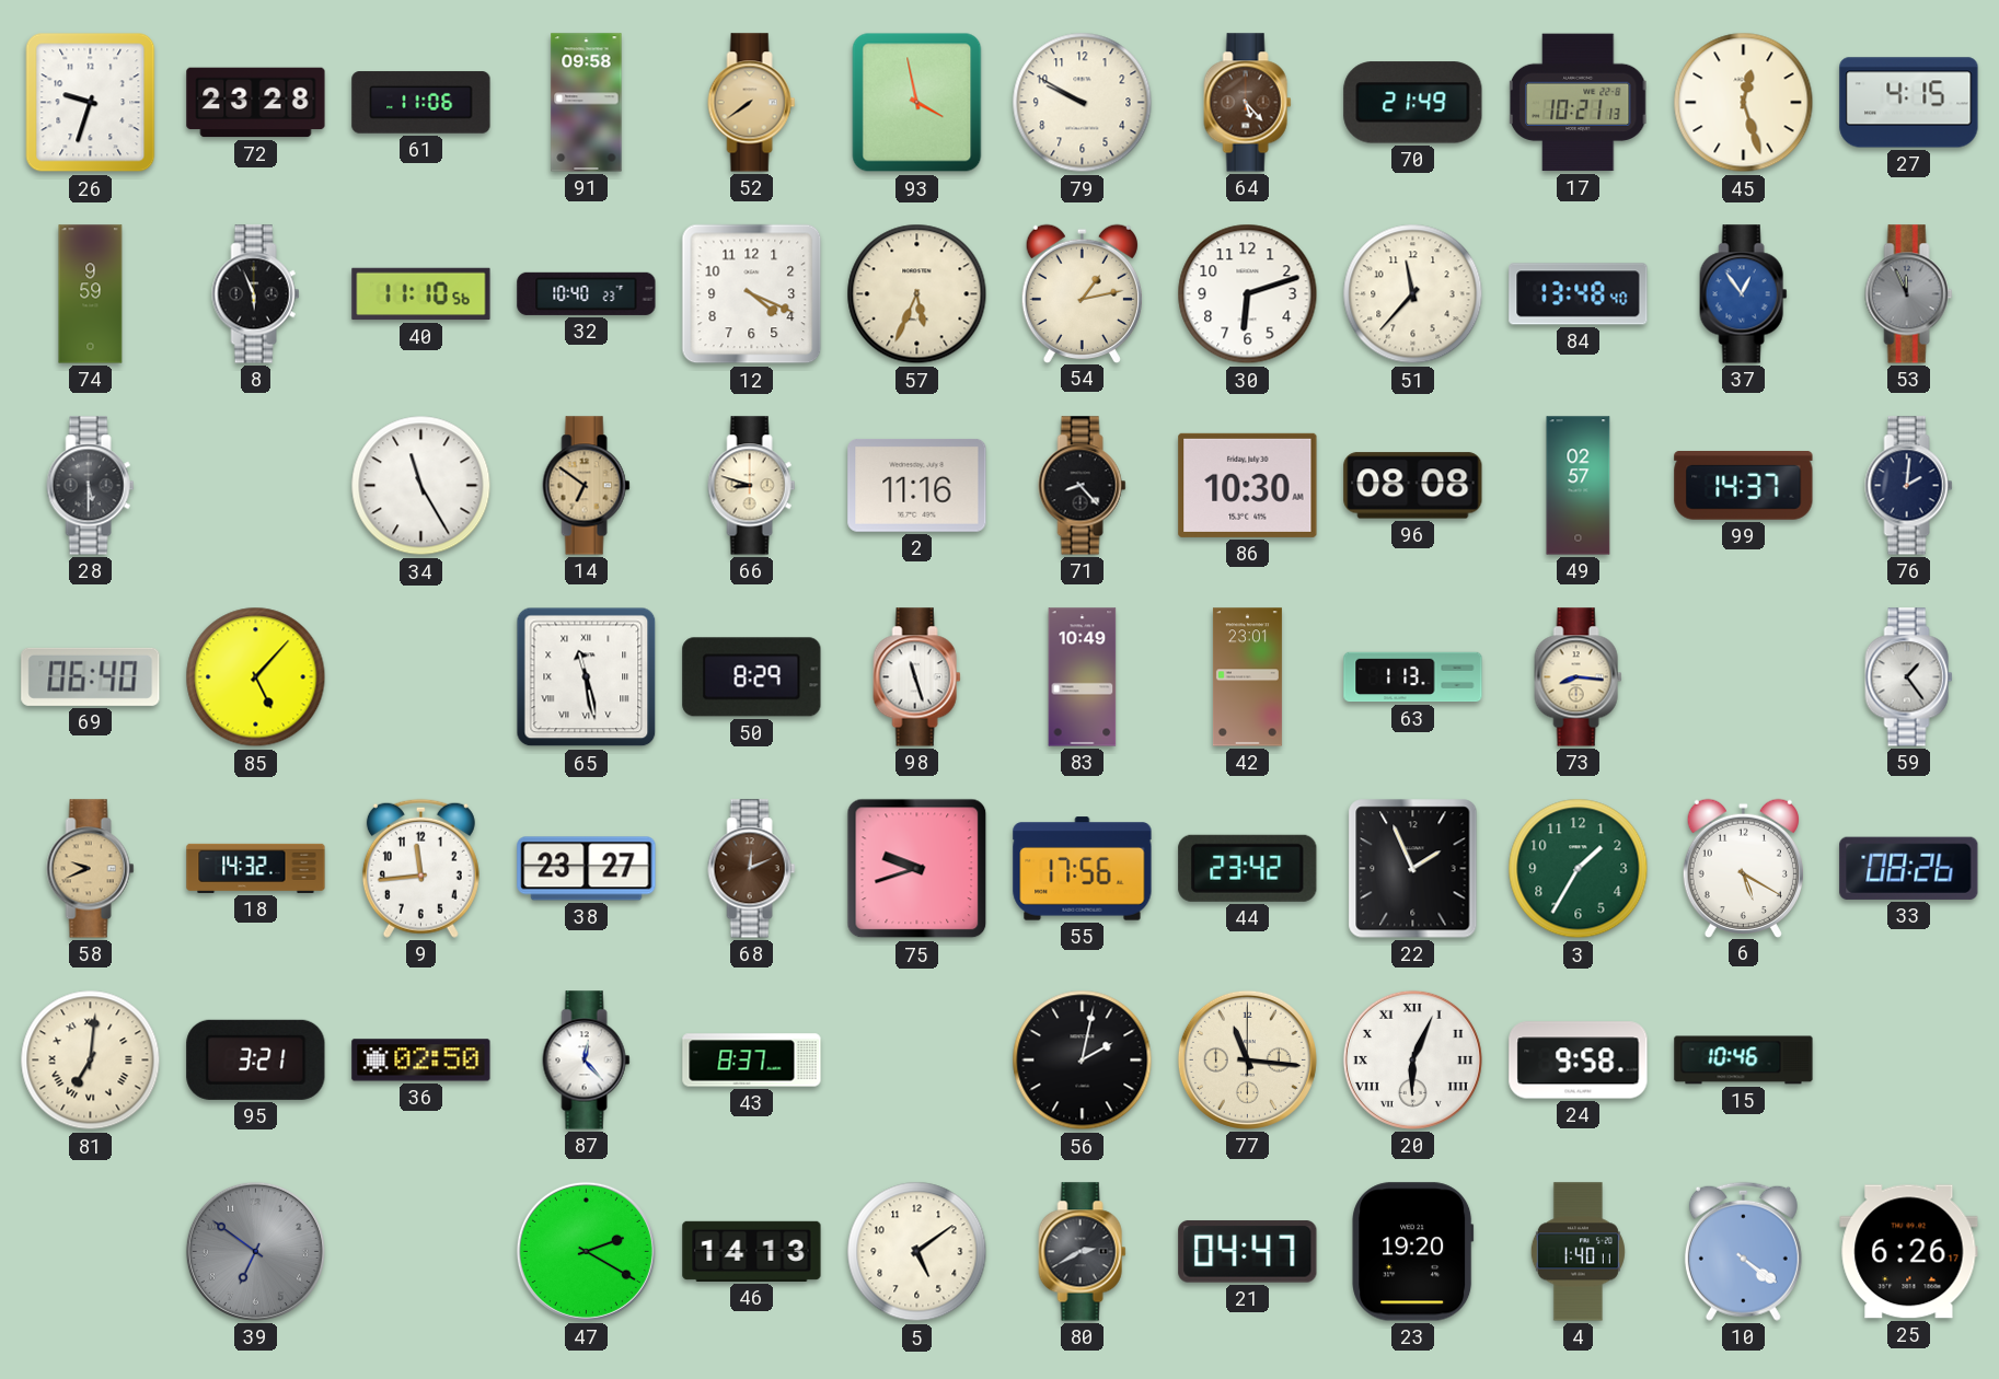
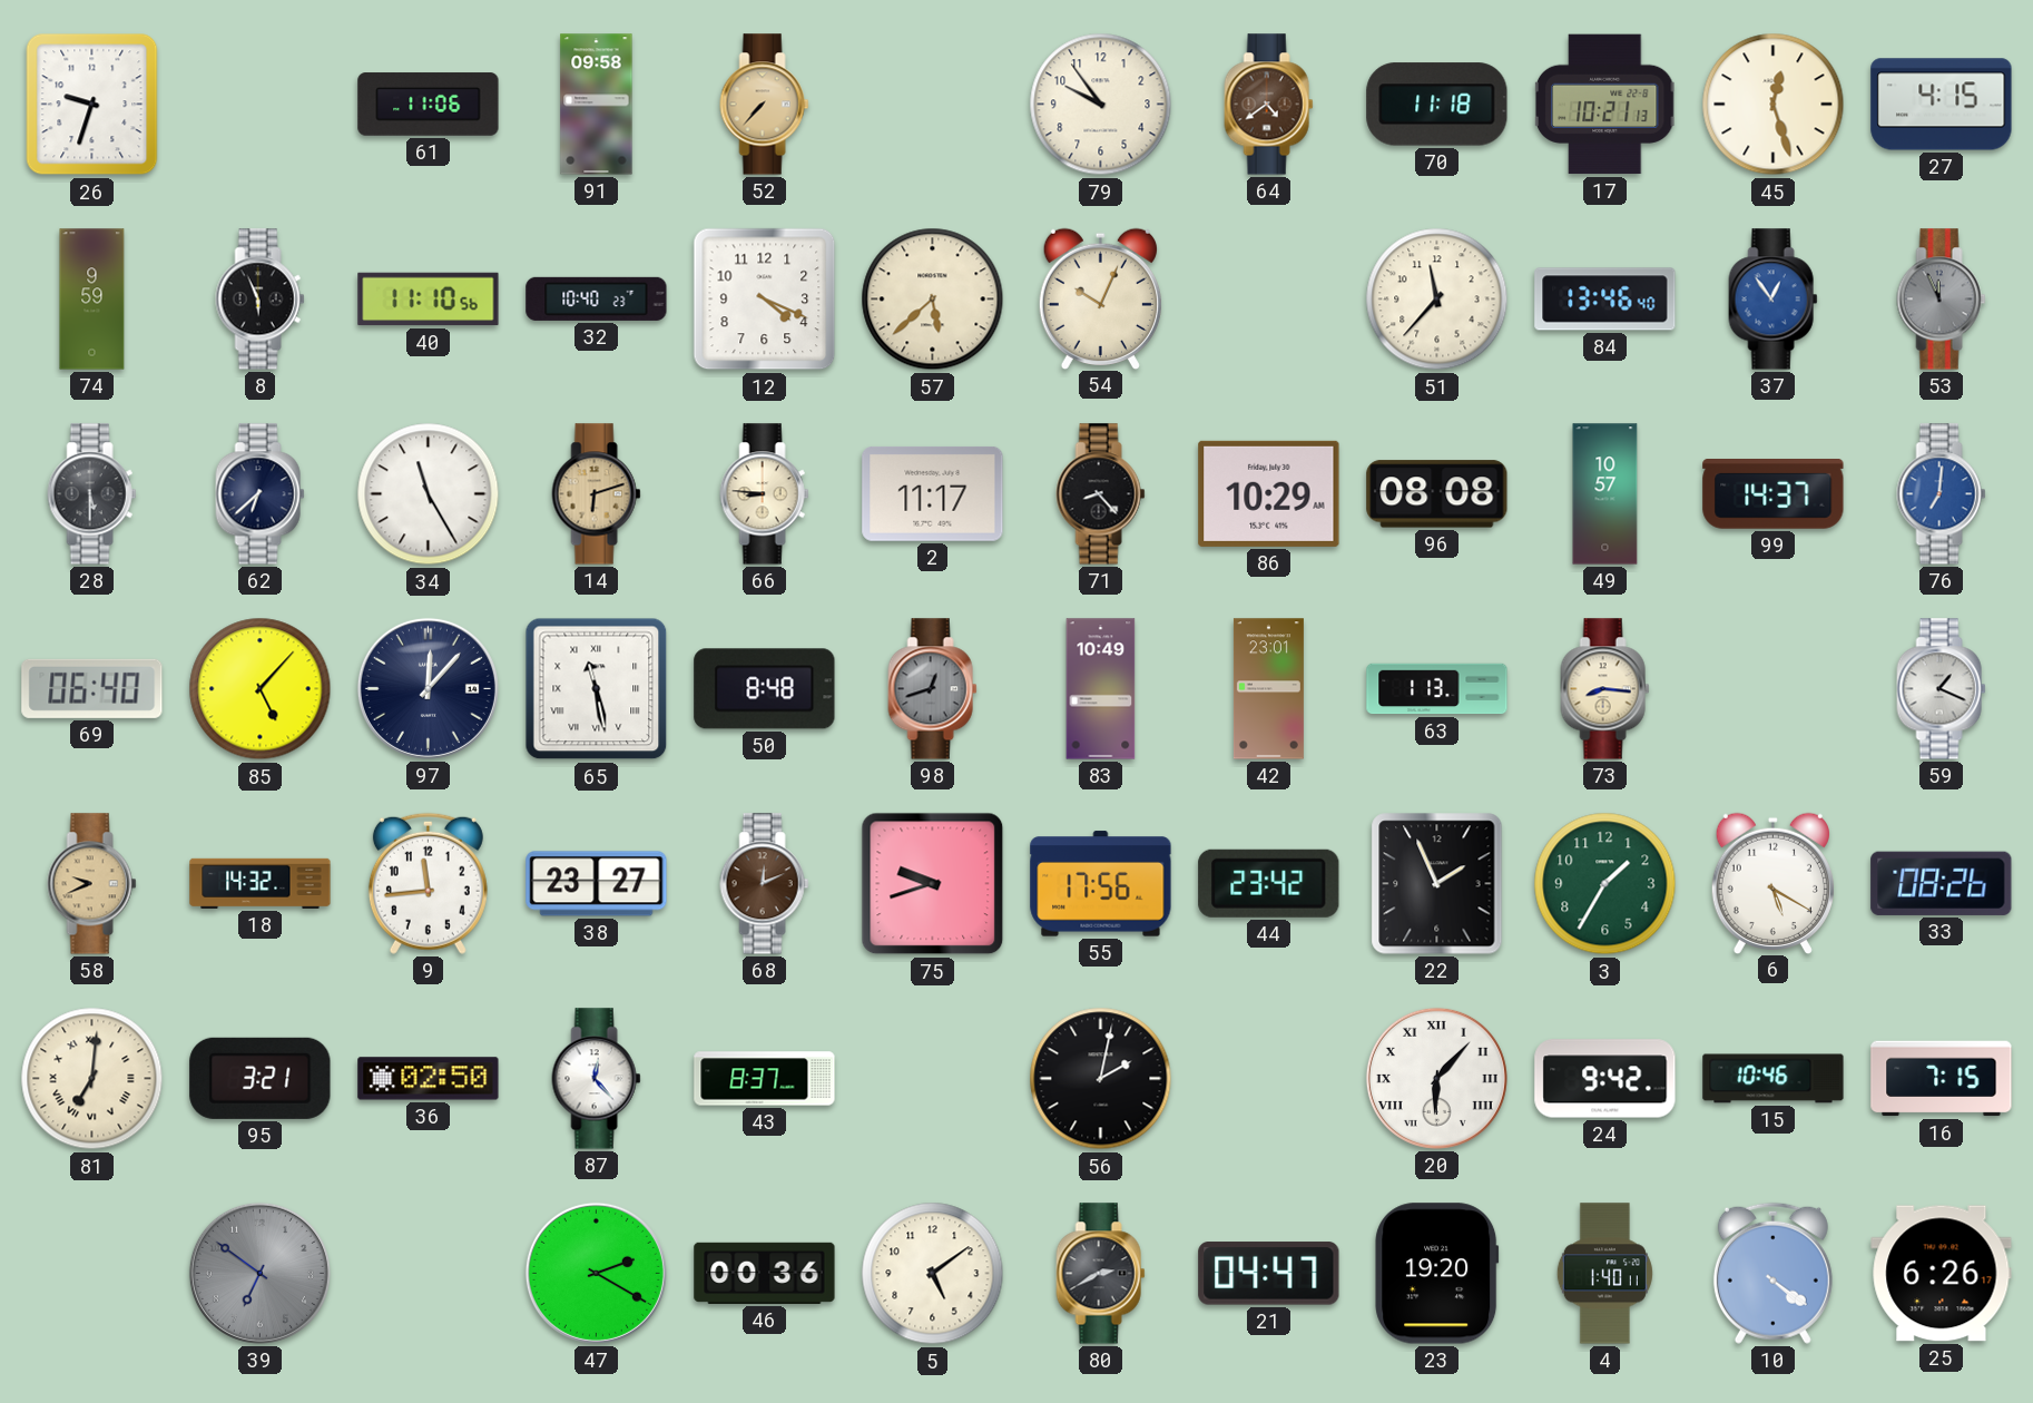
72: 23:28 -> none (256, 103)
52: 7:39 -> 7:37 (765, 105)
93: 3:58 -> none (917, 103)
79: 9:50 -> 9:54 (1101, 105)
64: 5:23 -> 4:39 (1269, 105)
70: 21:49 -> 11:18 (1437, 105)
57: 5:34 -> 5:38 (933, 300)
54: 1:13 -> 10:04 (1100, 298)
30: 6:12 -> none (1248, 294)
84: 13:48 -> 13:46 (1605, 300)
62: none -> 6:38 (261, 494)
14: 6:51 -> 6:12 (597, 494)
66: 8:48 -> 8:46 (765, 494)
2: 11:16 -> 11:17 (933, 493)
86: 10:30 -> 10:29 (1269, 493)
49: 02:57 -> 10:57 (1605, 494)
76: 2:01 -> 7:01 (1942, 494)
76 dial: navy -> blue (1942, 494)
97: none -> 12:07 (428, 688)
50: 8:29 -> 8:48 (765, 689)
98: 11:27 -> 12:42 (933, 689)
98 dial: white -> grey (933, 689)
59: 1:24 -> 1:19 (1942, 689)
77: 11:16 -> none (1247, 1059)
20: 6:04 -> 6:07 (1436, 1078)
24: 9:58 -> 9:42 (1605, 1079)
16: none -> 7:15 (1942, 1079)
46: 14:13 -> 00:36 (765, 1273)
